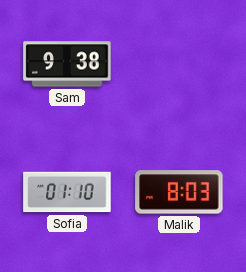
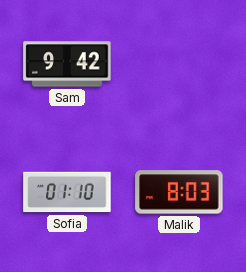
Sam: 9:38 -> 9:42 (67, 64)
